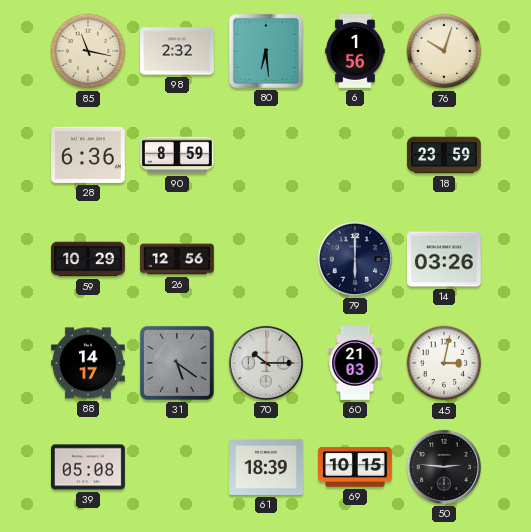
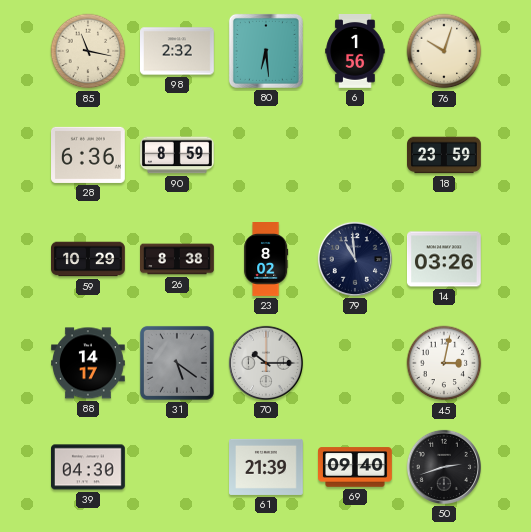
26: 12:56 -> 8:38 (177, 259)
23: none -> 8:02 (266, 260)
79: 6:00 -> 10:59 (355, 259)
60: 21:03 -> none (355, 364)
39: 05:08 -> 04:30 (89, 467)
61: 18:39 -> 21:39 (267, 467)
69: 10:15 -> 09:40 (356, 467)
50: 2:46 -> 2:42 (444, 467)
